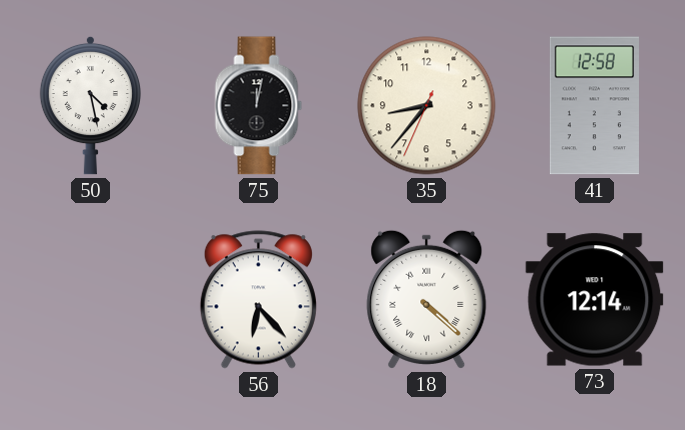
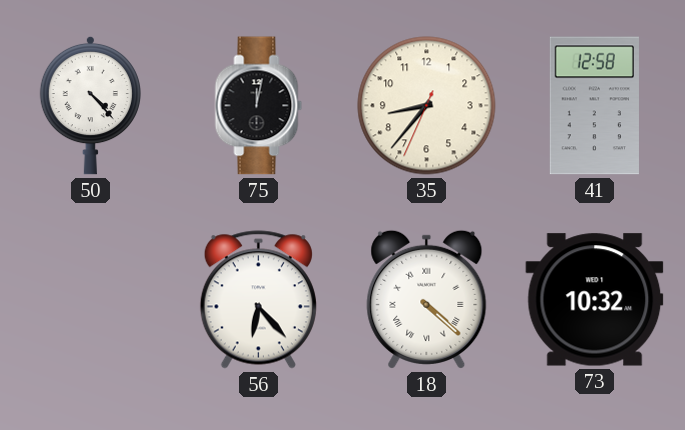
50: 4:28 -> 4:23 (90, 105)
73: 12:14 -> 10:32 (595, 300)
